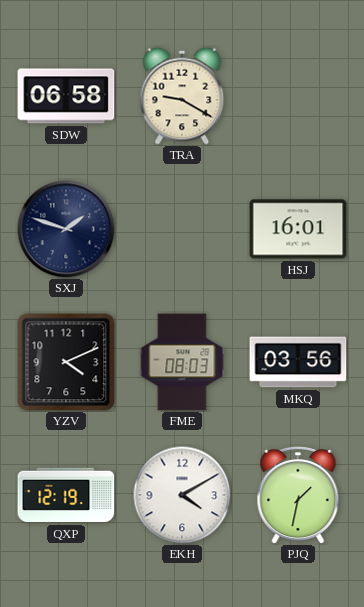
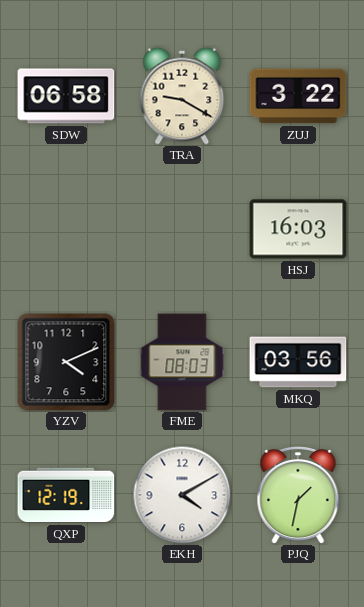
ZUJ: none -> 3:22 (298, 96)
SXJ: 1:48 -> none (66, 229)
HSJ: 16:01 -> 16:03 (298, 229)
